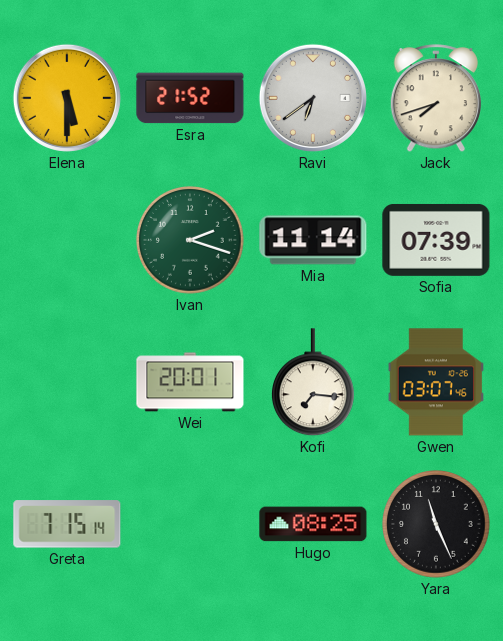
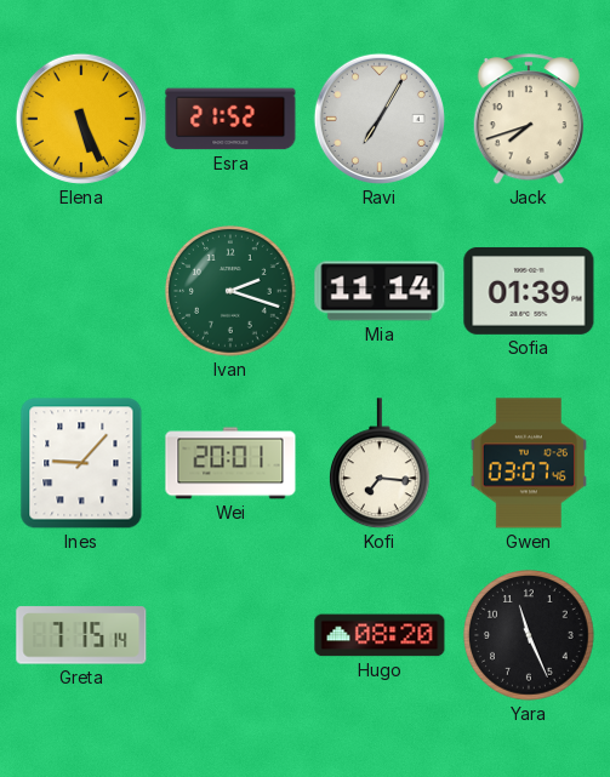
Elena: 5:30 -> 5:26 (81, 119)
Ravi: 6:39 -> 7:05 (380, 119)
Sofia: 07:39 -> 01:39 (529, 291)
Ines: none -> 9:07 (81, 463)
Hugo: 08:25 -> 08:20 (380, 635)
